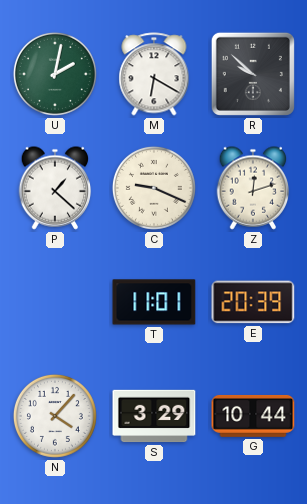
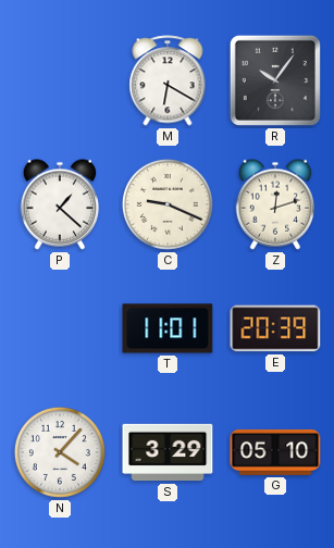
U: 2:02 -> none (55, 74)
R: 9:52 -> 10:06 (275, 80)
G: 10:44 -> 05:10 (275, 452)
